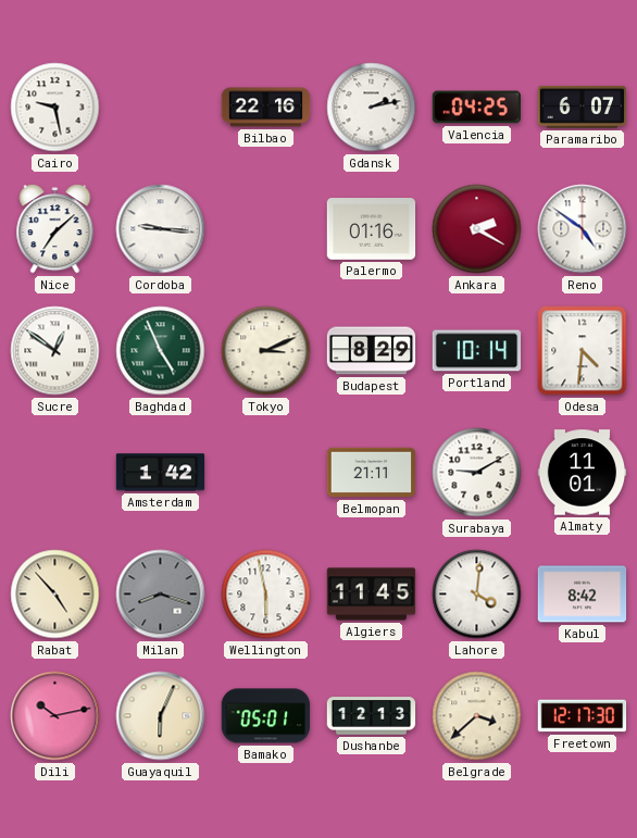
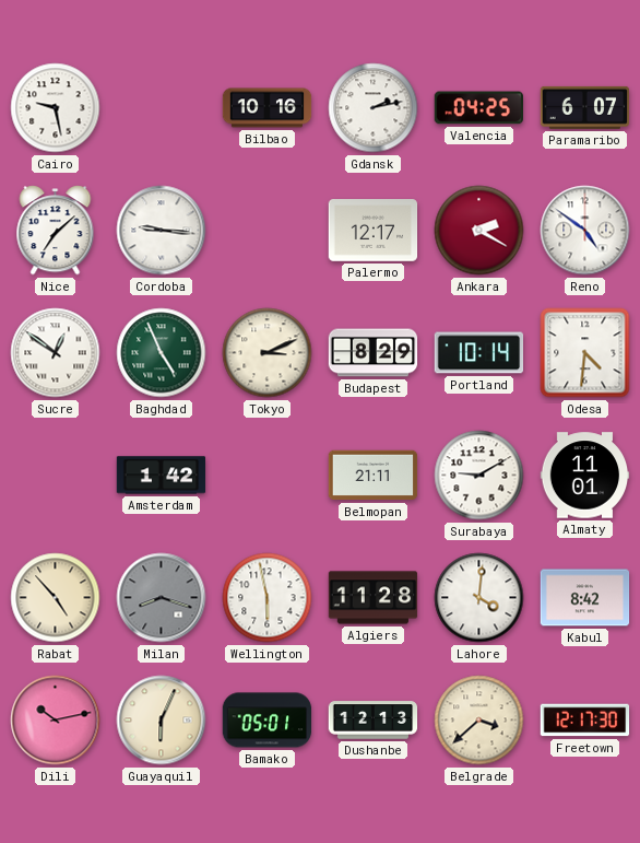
Bilbao: 22:16 -> 10:16 (268, 108)
Palermo: 01:16 -> 12:17 (374, 231)
Algiers: 11:45 -> 11:28 (374, 598)
